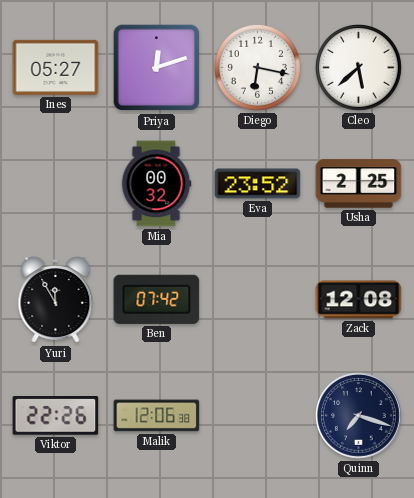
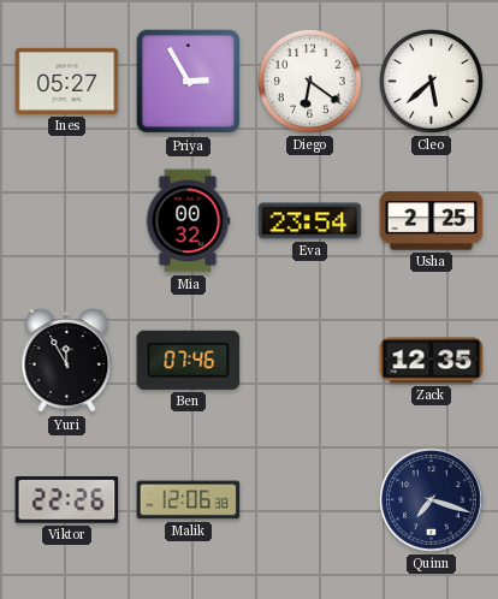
Priya: 12:12 -> 2:55 (189, 82)
Diego: 6:17 -> 6:21 (309, 81)
Eva: 23:52 -> 23:54 (310, 221)
Ben: 07:42 -> 07:46 (189, 360)
Zack: 12:08 -> 12:35 (432, 361)
